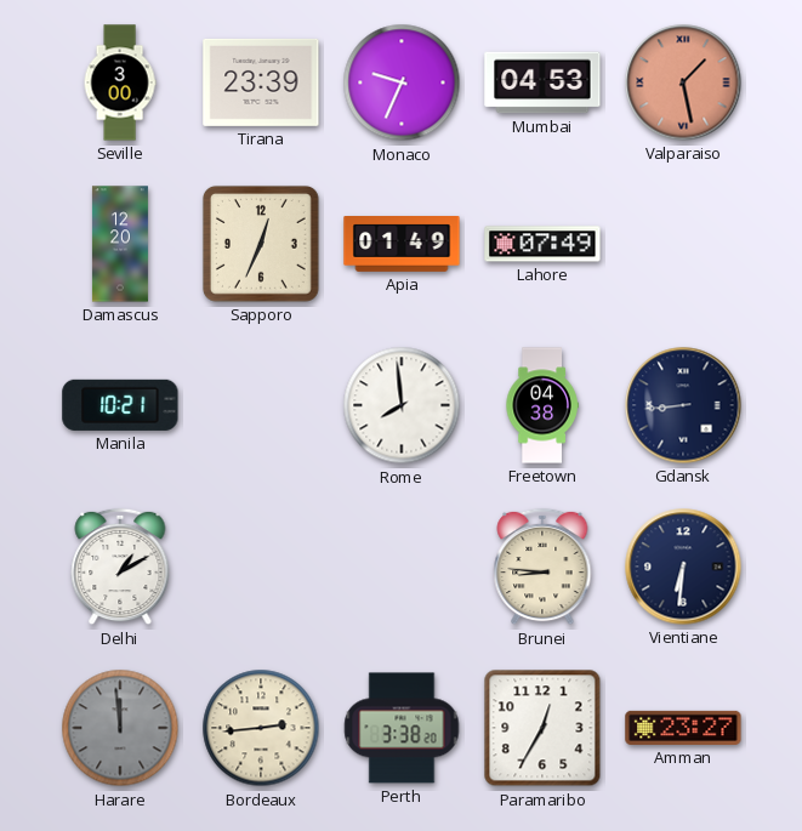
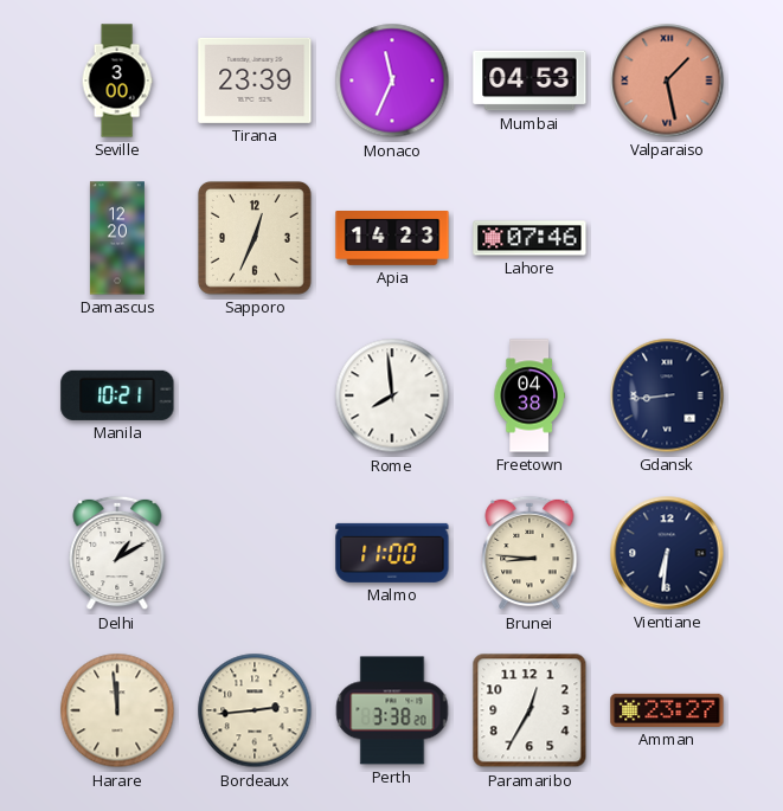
Monaco: 9:34 -> 11:34 (392, 81)
Apia: 01:49 -> 14:23 (392, 238)
Lahore: 07:49 -> 07:46 (530, 238)
Malmo: none -> 11:00 (392, 553)
Harare dial: grey -> cream (117, 710)
